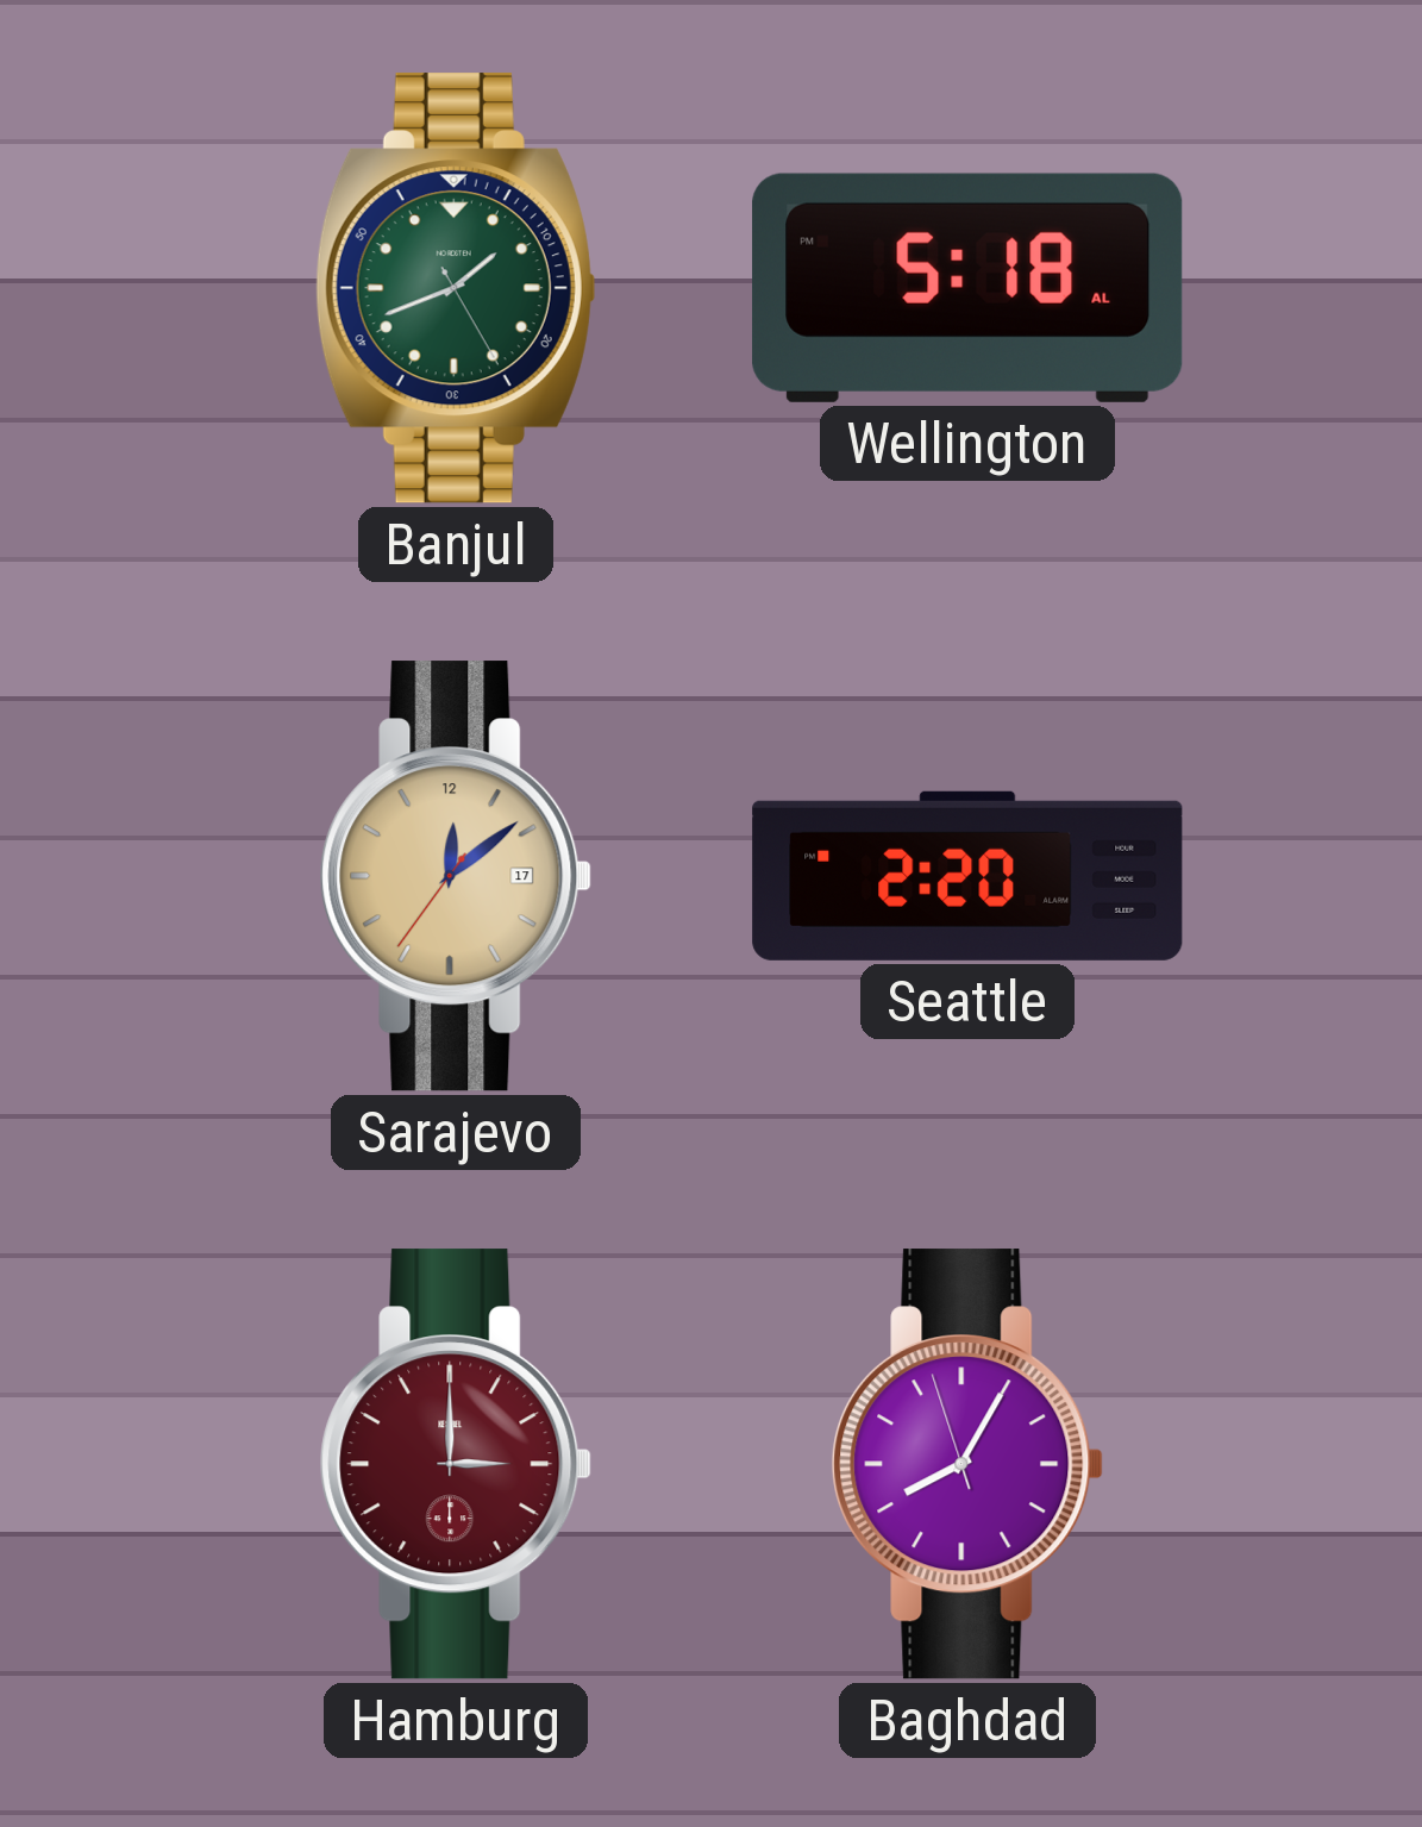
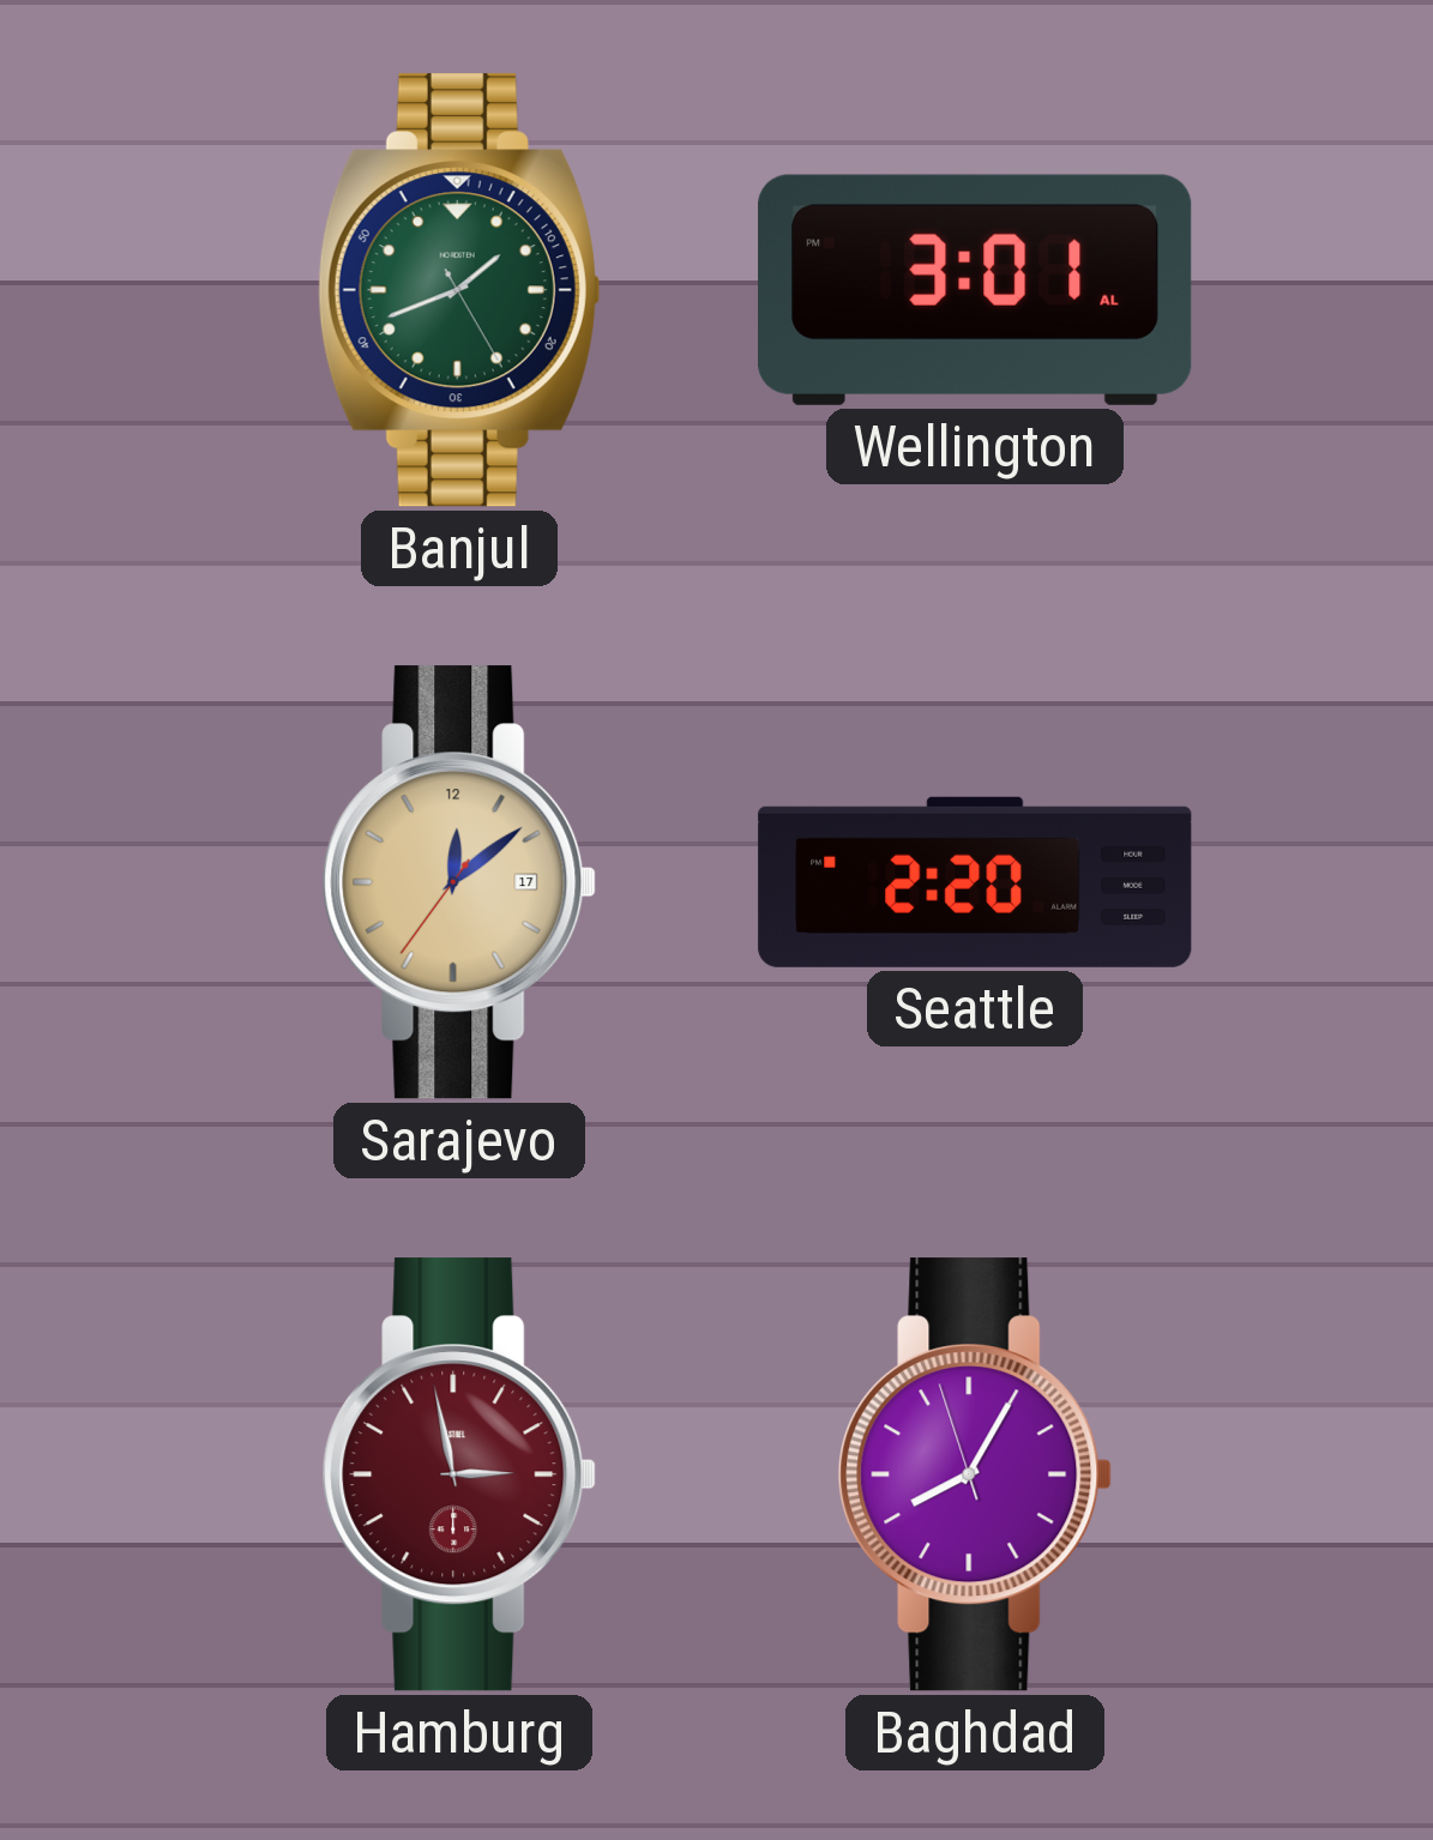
Wellington: 5:18 -> 3:01 (975, 290)
Hamburg: 3:00 -> 2:58 (459, 1474)
